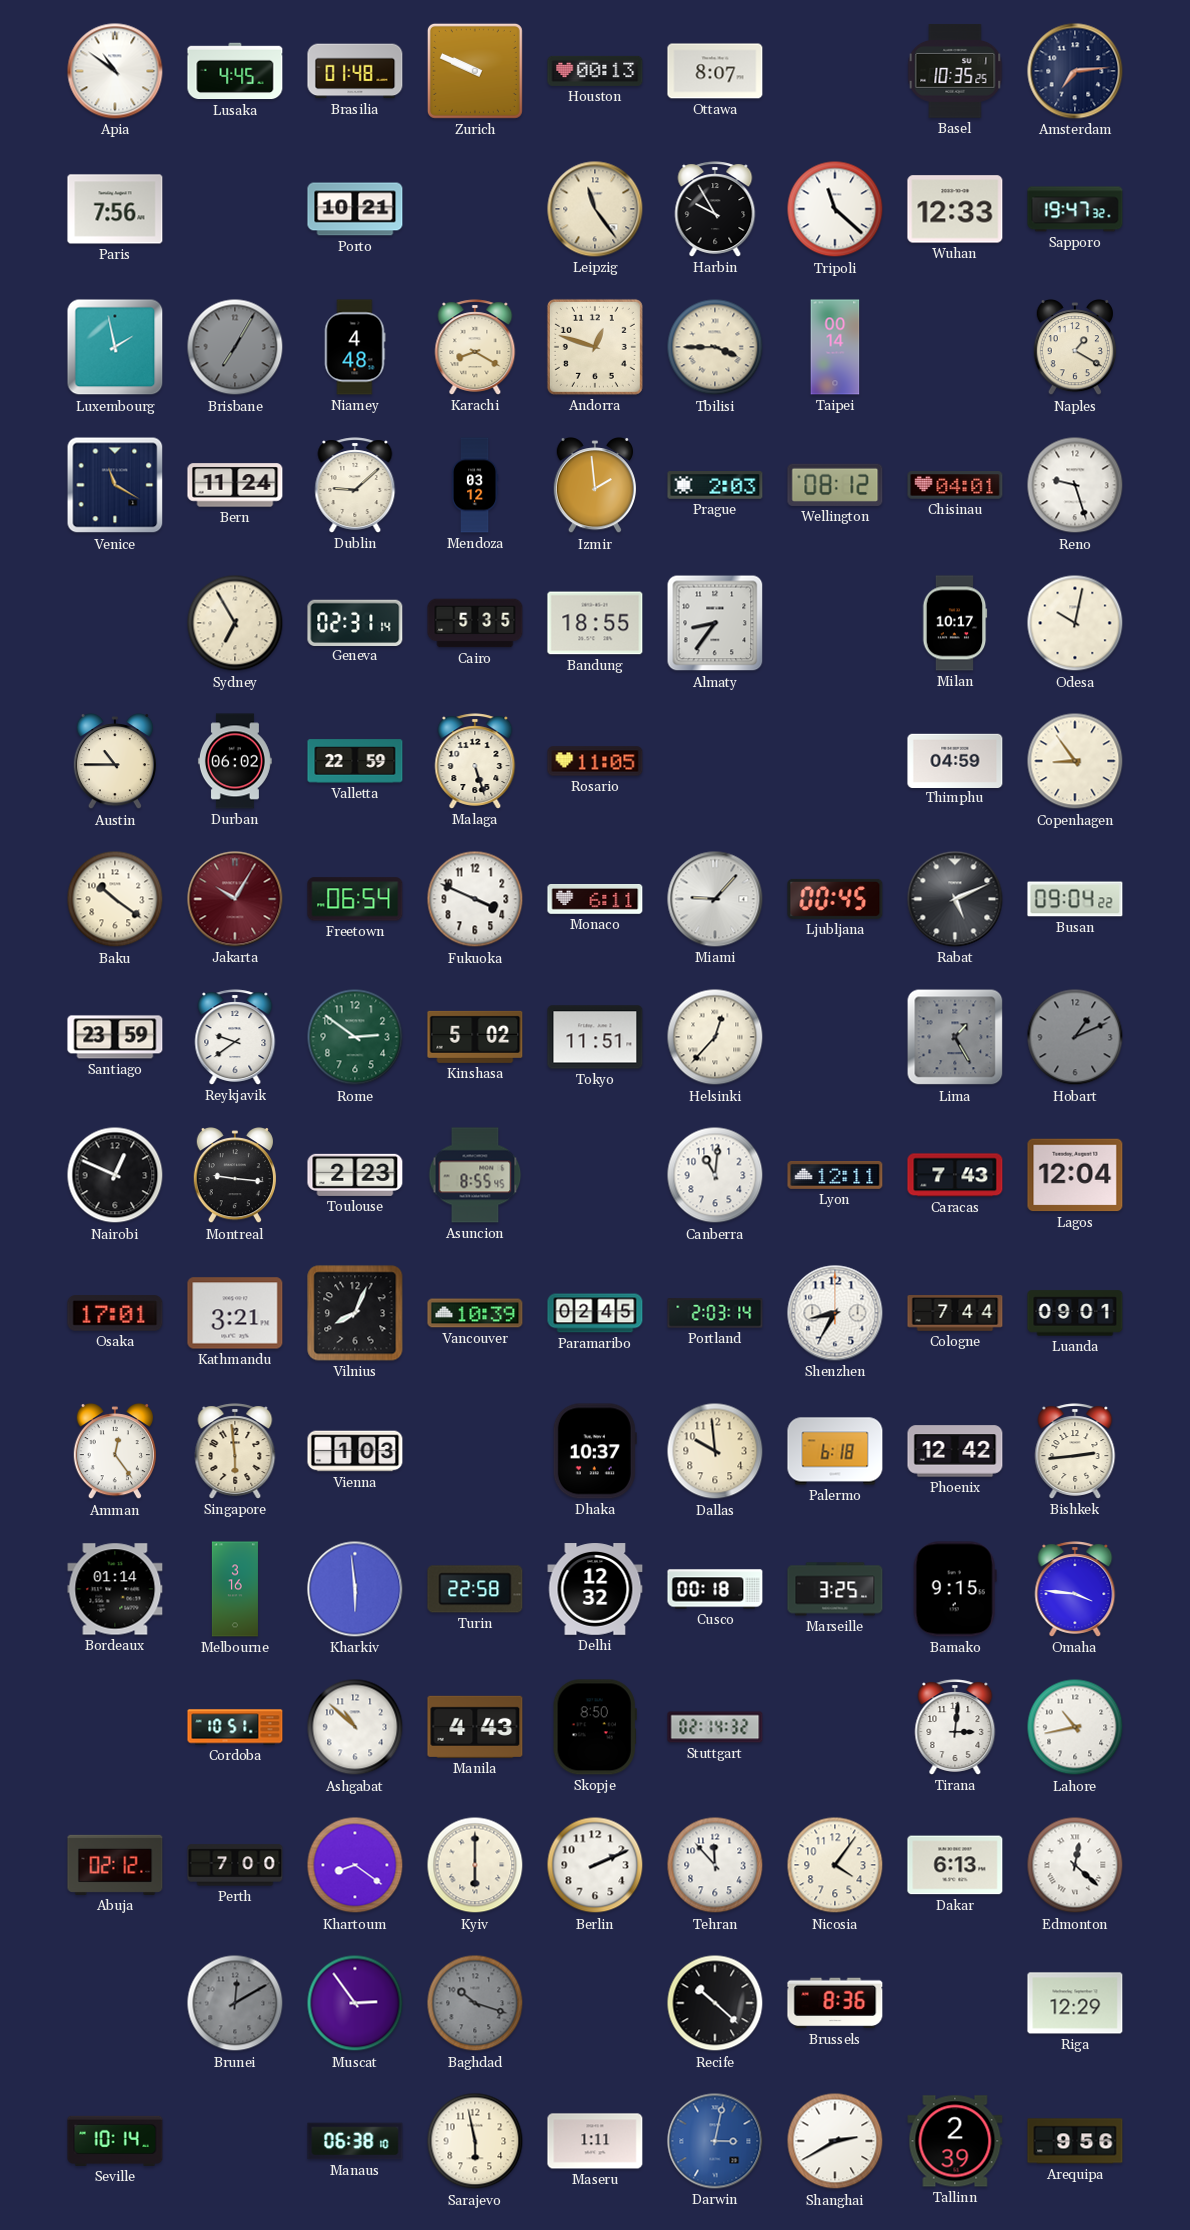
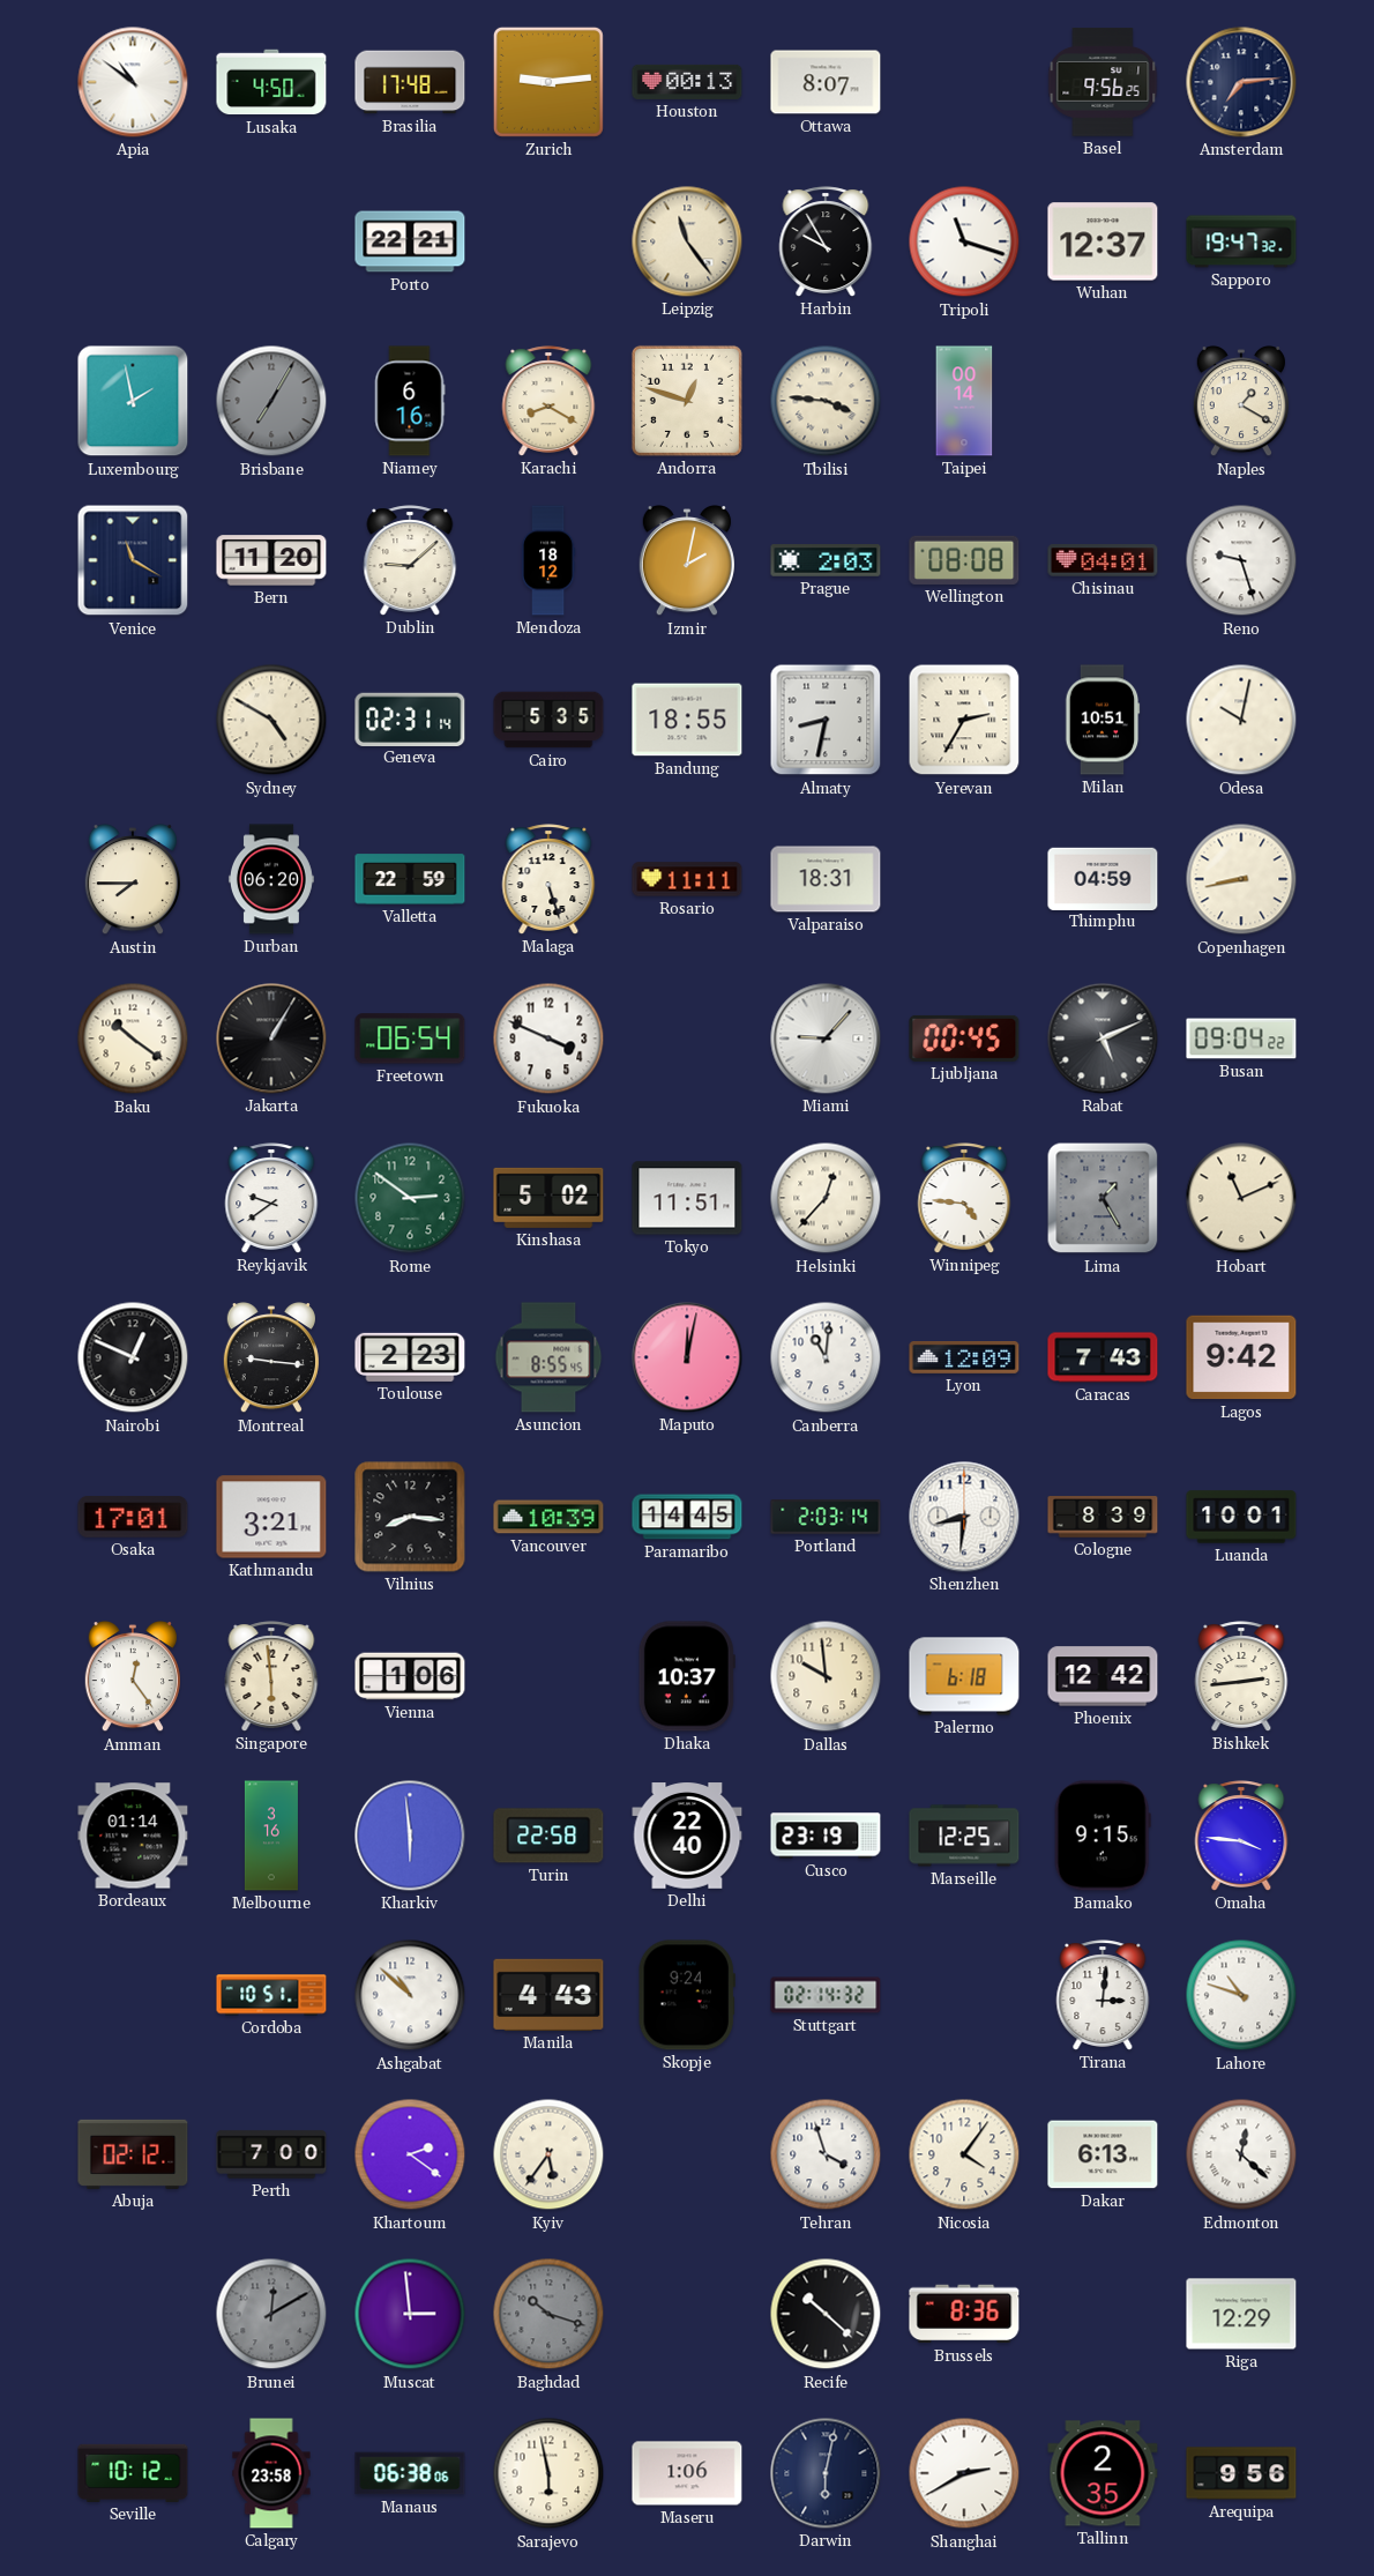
Lusaka: 4:45 -> 4:50 (271, 82)
Brasilia: 01:48 -> 17:48 (410, 82)
Zurich: 9:49 -> 9:14 (548, 82)
Basel: 10:35 -> 9:56 (1103, 82)
Paris: 7:56 -> none (115, 209)
Porto: 10:21 -> 22:21 (410, 241)
Tripoli: 11:22 -> 11:18 (964, 241)
Wuhan: 12:33 -> 12:37 (1103, 241)
Niamey: 4:48 -> 6:16 (410, 401)
Tbilisi: 3:45 -> 3:46 (826, 401)
Bern: 11:24 -> 11:20 (271, 560)
Mendoza: 03:12 -> 18:12 (548, 560)
Izmir: 1:59 -> 2:02 (687, 561)
Wellington: 08:12 -> 08:08 (964, 560)
Sydney: 6:55 -> 4:50 (271, 720)
Almaty: 8:36 -> 8:32 (826, 720)
Yerevan: none -> 2:35 (964, 720)
Milan: 10:17 -> 10:51 (1103, 720)
Austin: 10:45 -> 7:45 (133, 880)
Durban: 06:02 -> 06:20 (271, 879)
Rosario: 11:05 -> 11:11 (687, 879)
Valparaiso: none -> 18:31 (826, 879)
Copenhagen: 8:54 -> 8:43 (1241, 879)
Jakarta: 10:05 -> 1:05 (271, 1038)
Jakarta dial: burgundy -> black (271, 1038)
Monaco: 6:11 -> none (595, 900)
Santiago: 23:59 -> none (115, 1037)
Winnipeg: none -> 4:46 (964, 1198)
Hobart: 1:11 -> 11:11 (1241, 1198)
Hobart dial: grey -> cream (1241, 1198)
Maputo: none -> 12:02 (687, 1357)
Lyon: 12:11 -> 12:09 (964, 1357)
Lagos: 12:04 -> 9:42 (1241, 1357)
Vilnius: 8:04 -> 8:16 (410, 1517)
Paramaribo: 02:45 -> 14:45 (687, 1517)
Shenzhen: 8:35 -> 8:31 (964, 1517)
Cologne: 7:44 -> 8:39 (1103, 1517)
Luanda: 09:01 -> 10:01 (1241, 1517)
Vienna: 1:03 -> 1:06 (410, 1676)
Delhi: 12:32 -> 22:40 (687, 1836)
Cusco: 00:18 -> 23:19 (826, 1836)
Marseille: 3:25 -> 12:25 (964, 1836)
Skopje: 8:50 -> 9:24 (687, 1995)
Lahore: 10:43 -> 10:48 (1241, 1995)
Khartoum: 8:21 -> 2:21 (410, 2154)
Kyiv: 6:00 -> 5:36 (548, 2154)
Berlin: 2:11 -> none (595, 1865)
Tehran: 11:53 -> 3:57 (826, 2154)
Muscat: 2:54 -> 2:59 (410, 2314)
Seville: 10:14 -> 10:12 (133, 2473)
Calgary: none -> 23:58 (271, 2473)
Manaus: 06:38:10 -> 06:38:06 (410, 2473)
Maseru: 1:11 -> 1:06 (687, 2473)
Darwin: 3:02 -> 6:02 (826, 2473)
Darwin dial: blue -> navy (826, 2473)
Tallinn: 2:39 -> 2:35 (1103, 2473)
